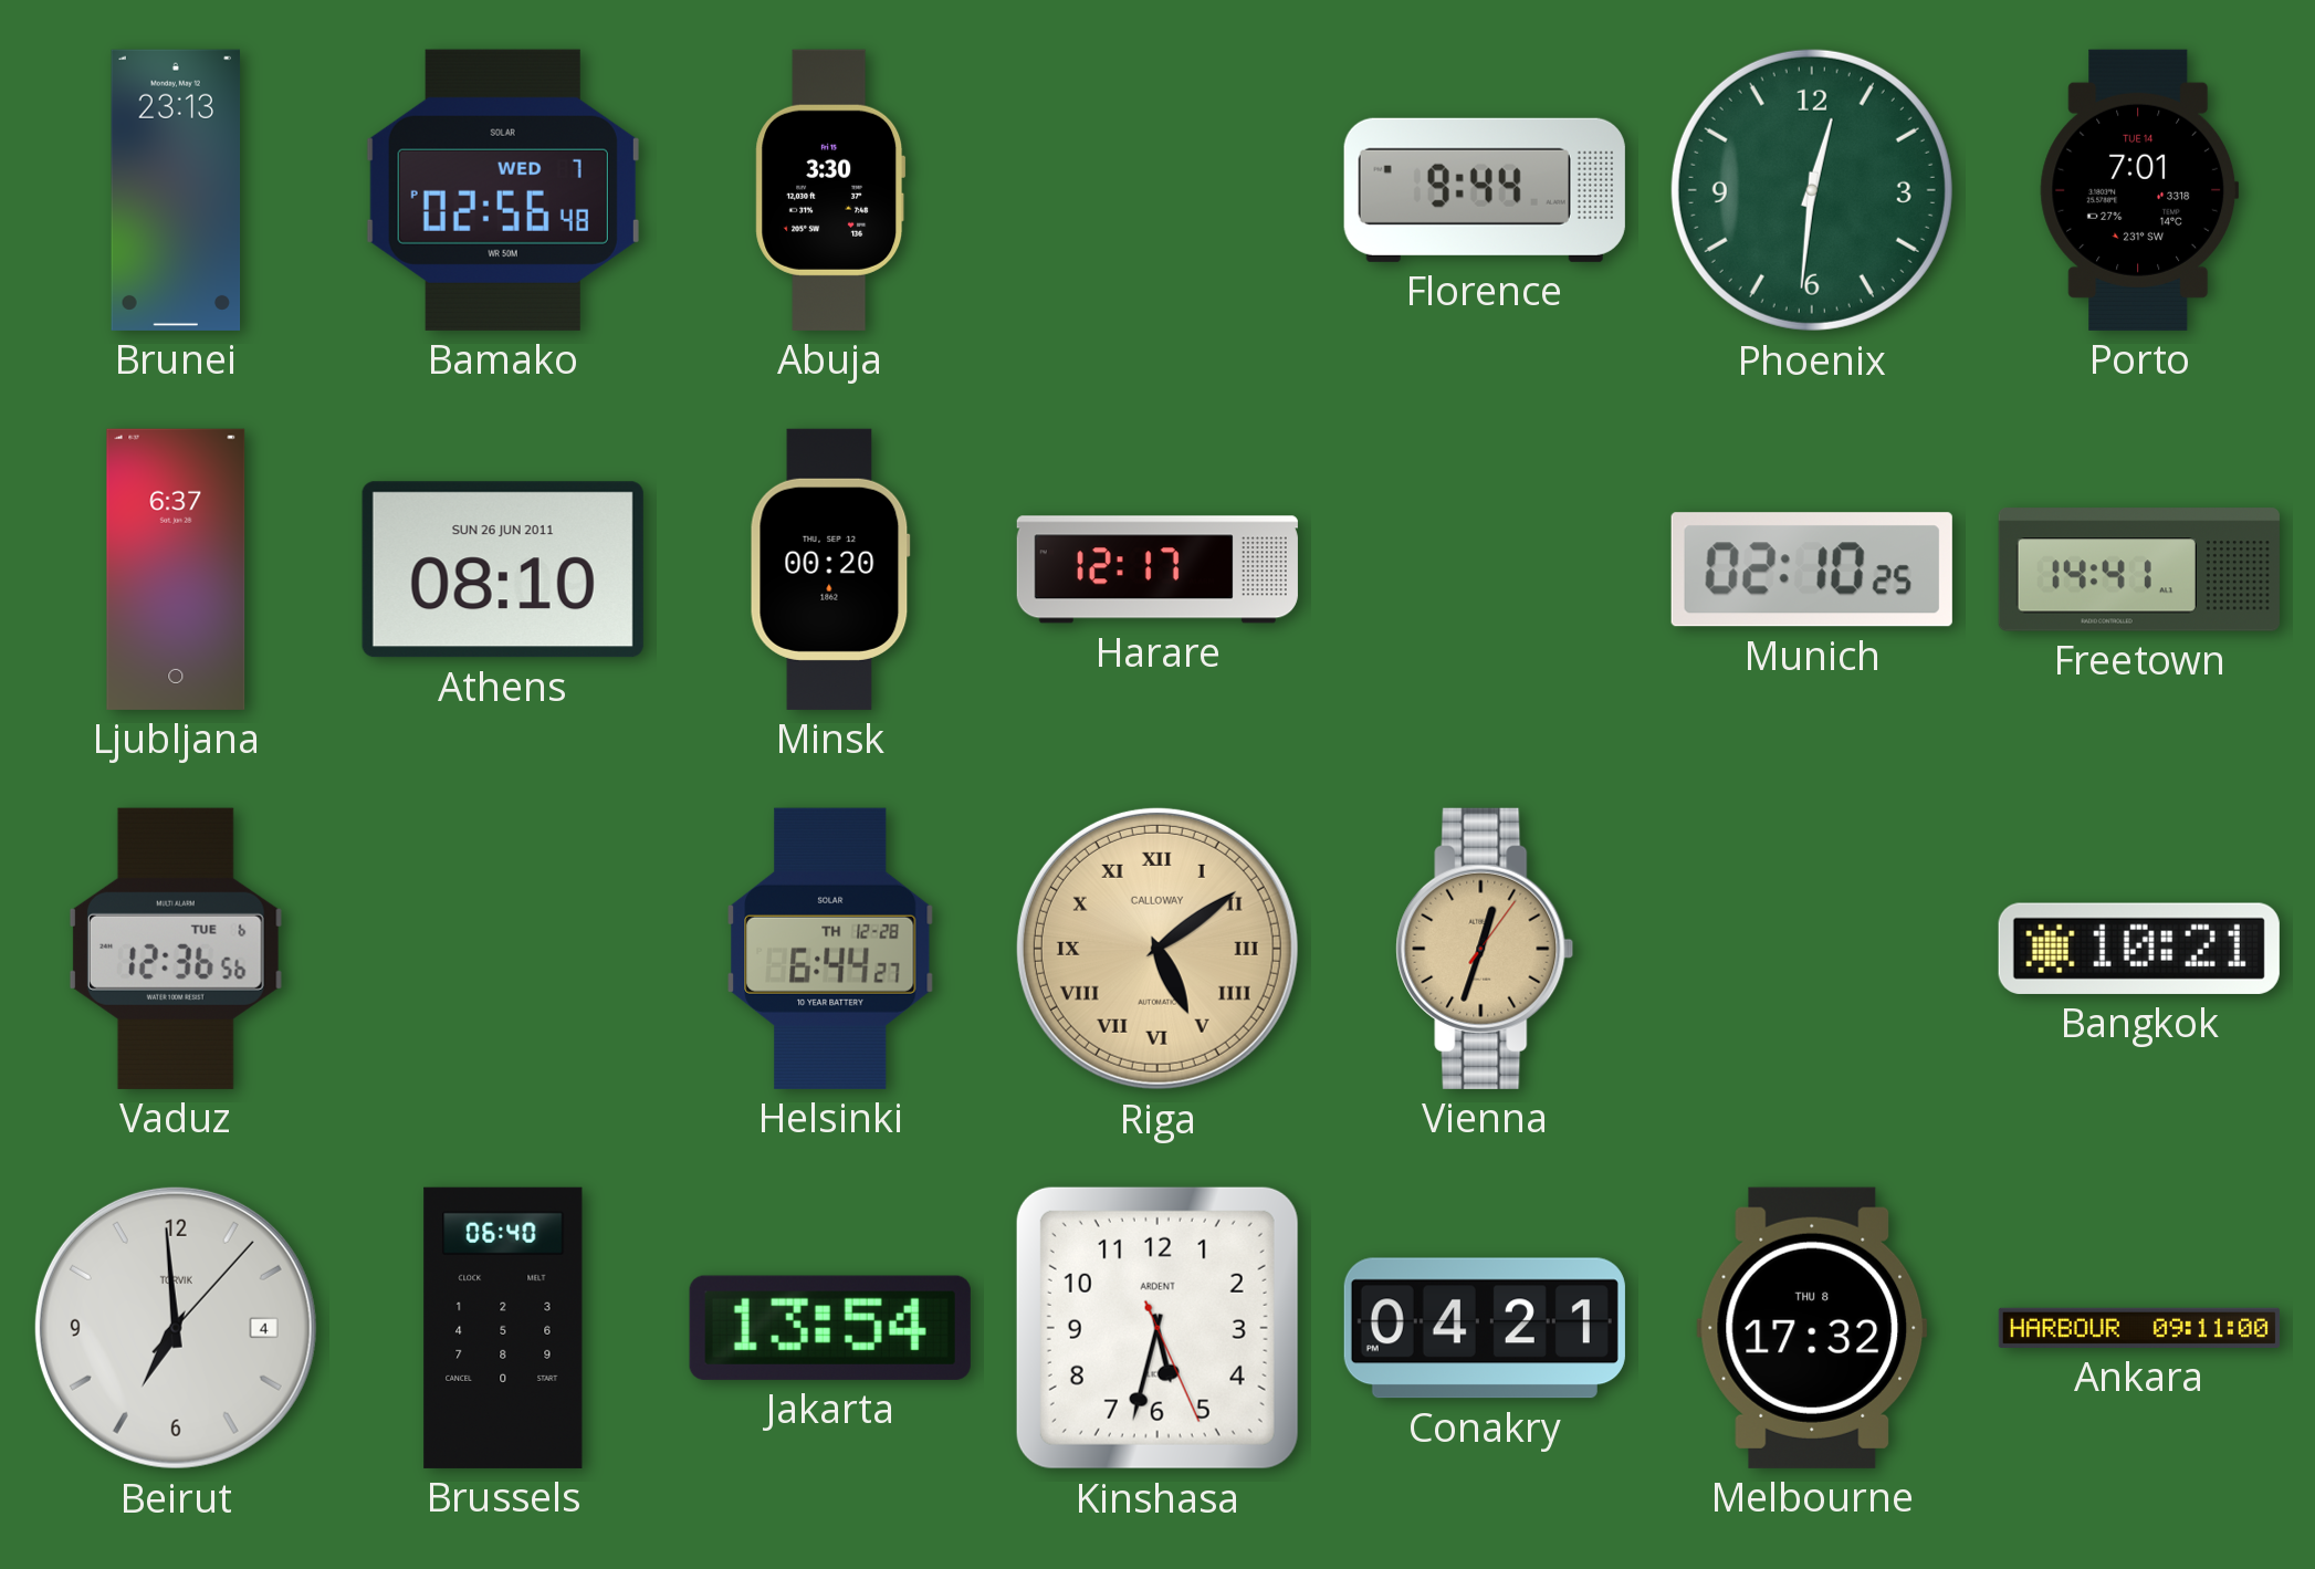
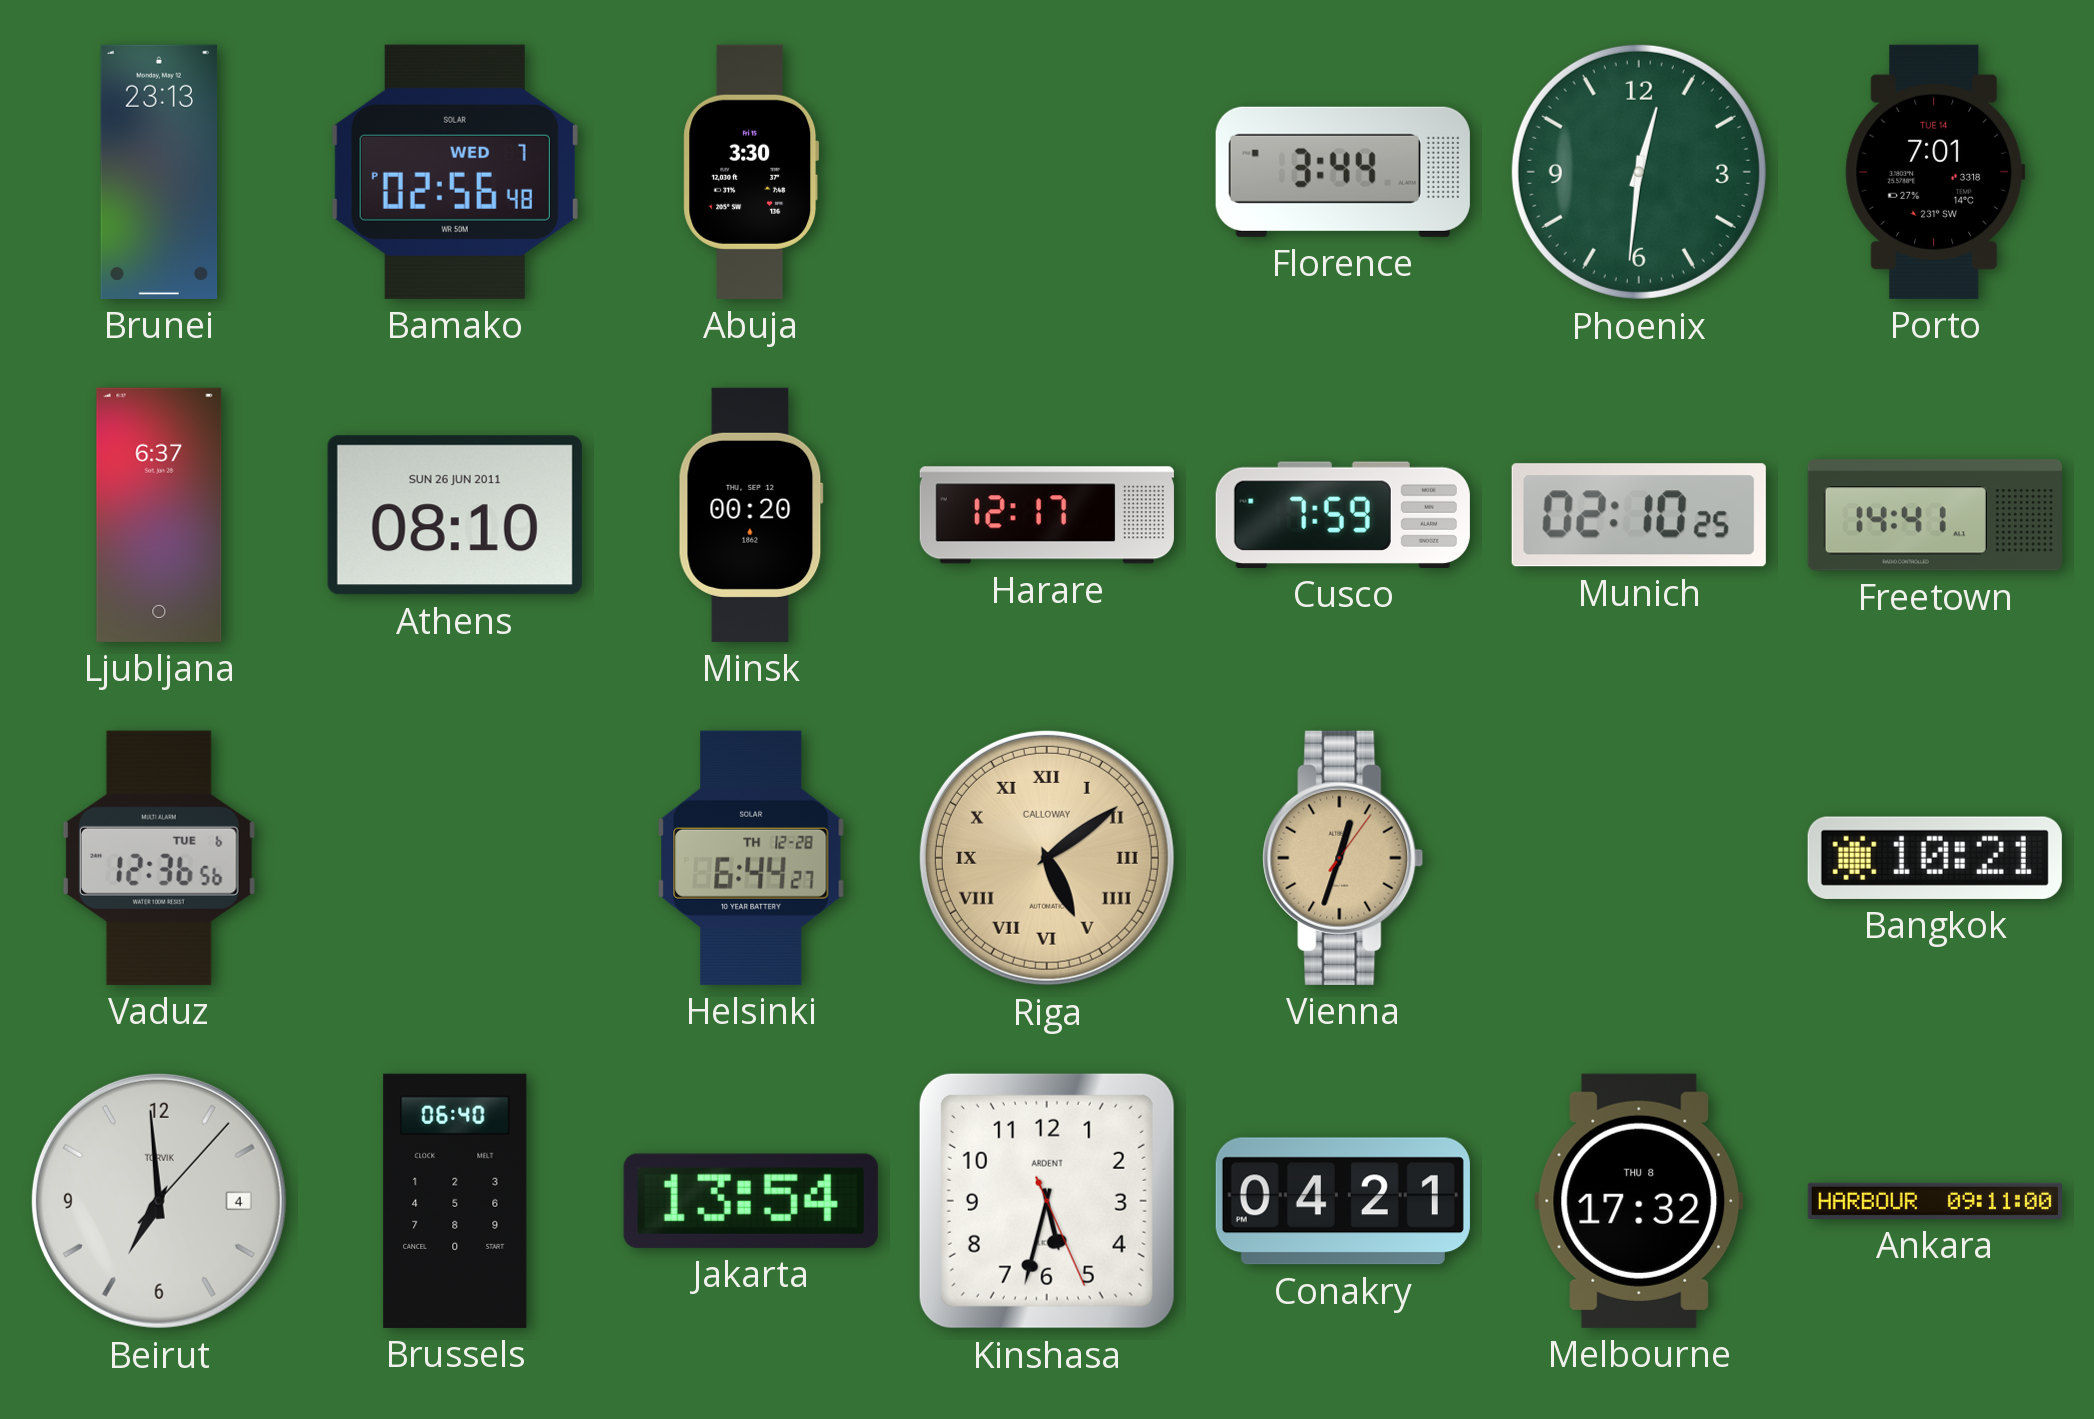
Florence: 9:44 -> 3:44 (1343, 172)
Cusco: none -> 7:59 (1343, 515)
